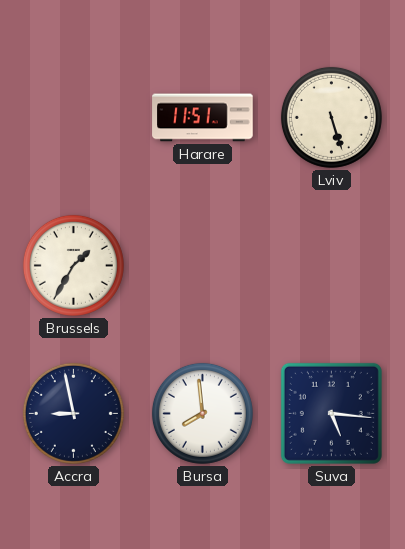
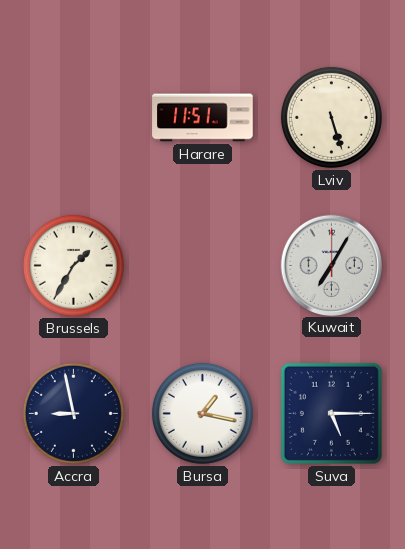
Kuwait: none -> 7:05 (331, 265)
Bursa: 7:59 -> 1:17 (202, 413)
Suva: 5:16 -> 5:15 (331, 413)
